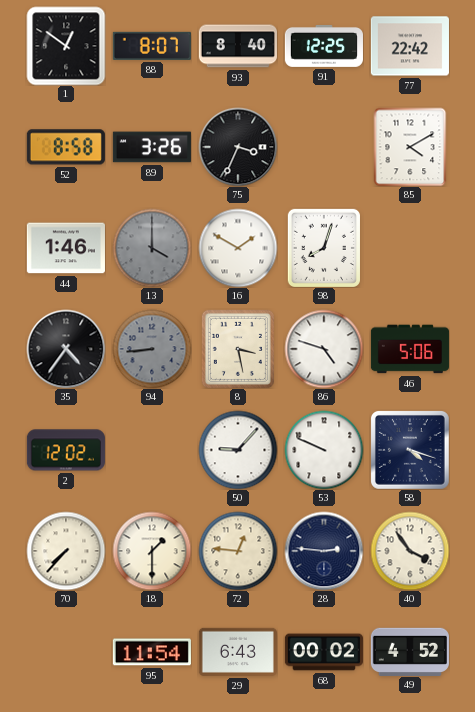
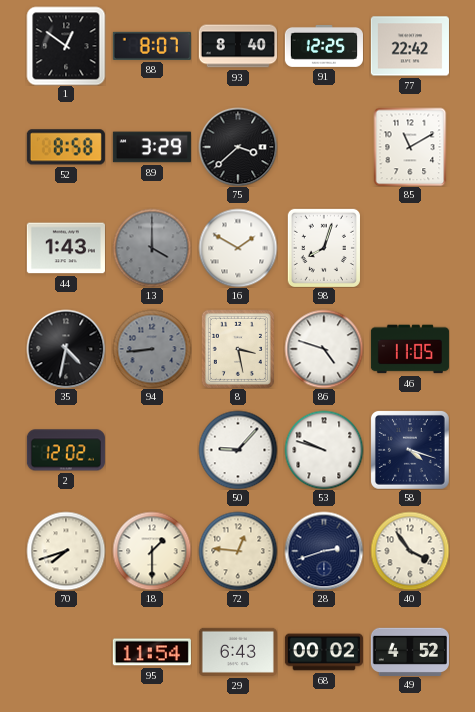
89: 3:26 -> 3:29 (152, 147)
75: 3:34 -> 3:38 (238, 147)
85: 4:10 -> 11:10 (410, 147)
44: 1:46 -> 1:43 (66, 248)
35: 4:36 -> 4:32 (66, 349)
46: 5:06 -> 11:05 (410, 349)
53: 9:49 -> 9:48 (324, 450)
70: 7:37 -> 7:42 (66, 551)
28: 2:46 -> 2:42 (324, 551)
